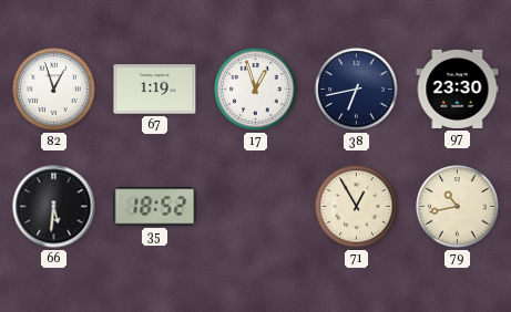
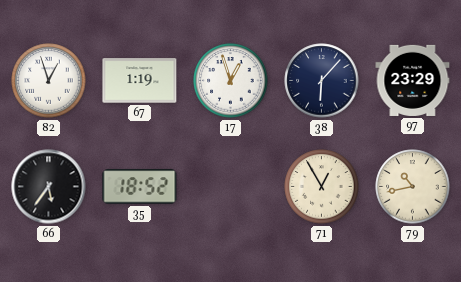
38: 6:43 -> 6:07 (322, 81)
97: 23:30 -> 23:29 (413, 80)
66: 5:31 -> 5:36 (49, 187)
